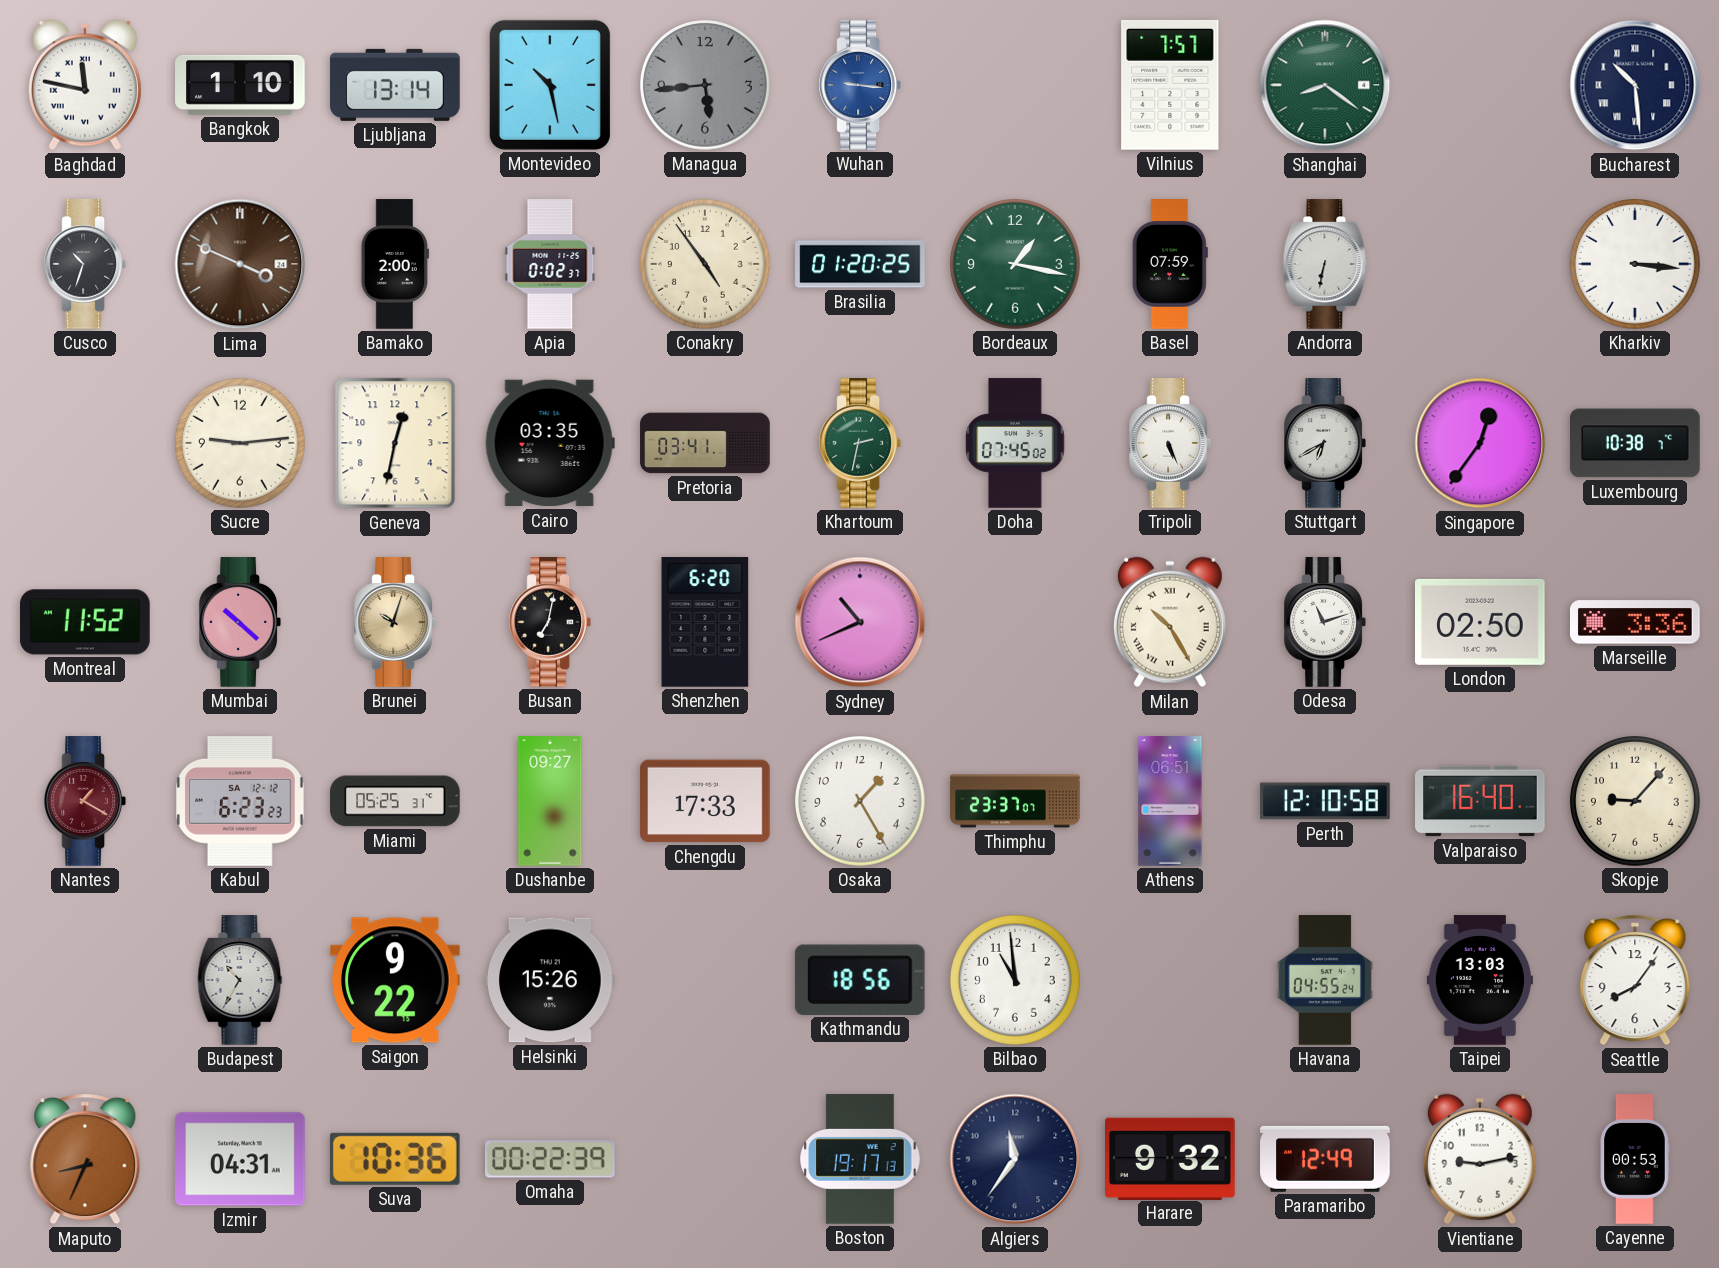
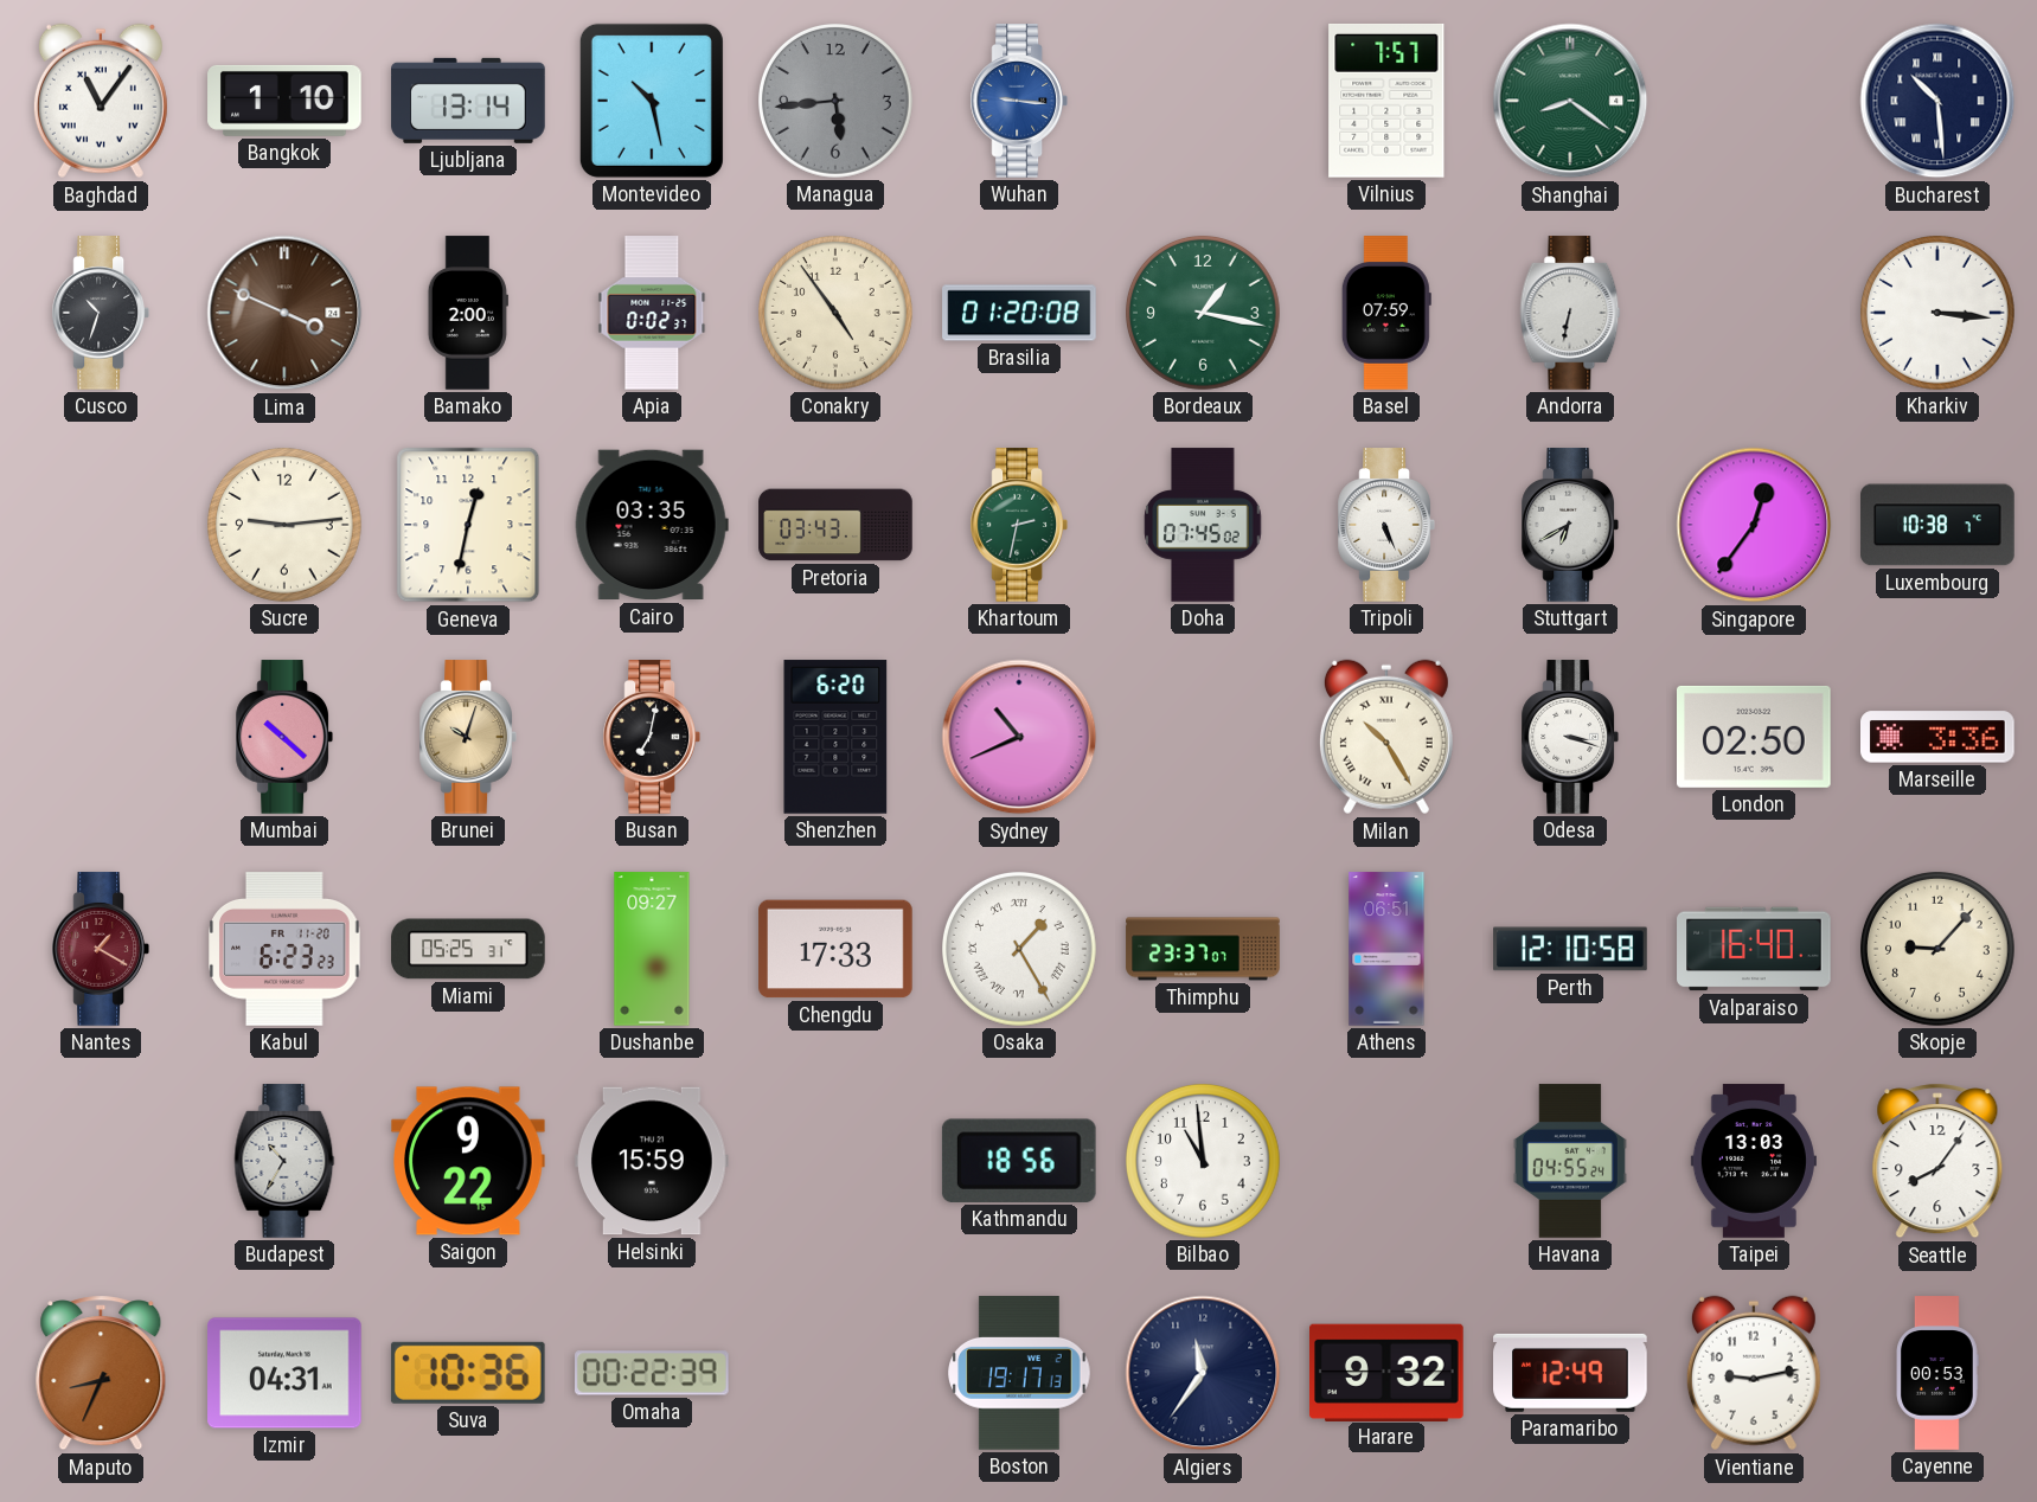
Baghdad: 11:47 -> 11:06 (101, 101)
Brasilia: 01:20:25 -> 01:20:08 (1019, 313)
Pretoria: 03:41 -> 03:43 (835, 525)
Montreal: 11:52 -> none (85, 622)
Odesa: 11:12 -> 3:18 (1569, 737)
Kabul date: SA 12-12 -> FR 11-20 (284, 949)
Osaka numerals: Arabic -> Roman (1020, 950)
Helsinki: 15:26 -> 15:59 (653, 1161)
